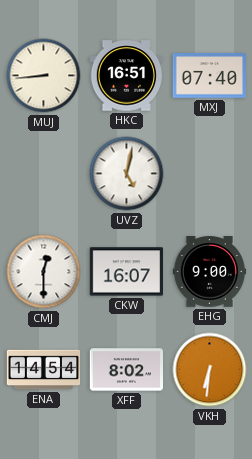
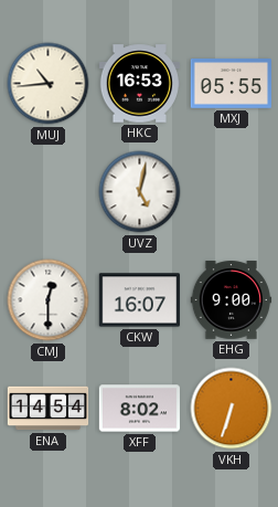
MUJ: 8:44 -> 10:44 (49, 84)
HKC: 16:51 -> 16:53 (140, 84)
MXJ: 07:40 -> 05:55 (231, 84)
VKH: 6:31 -> 6:33 (232, 409)
